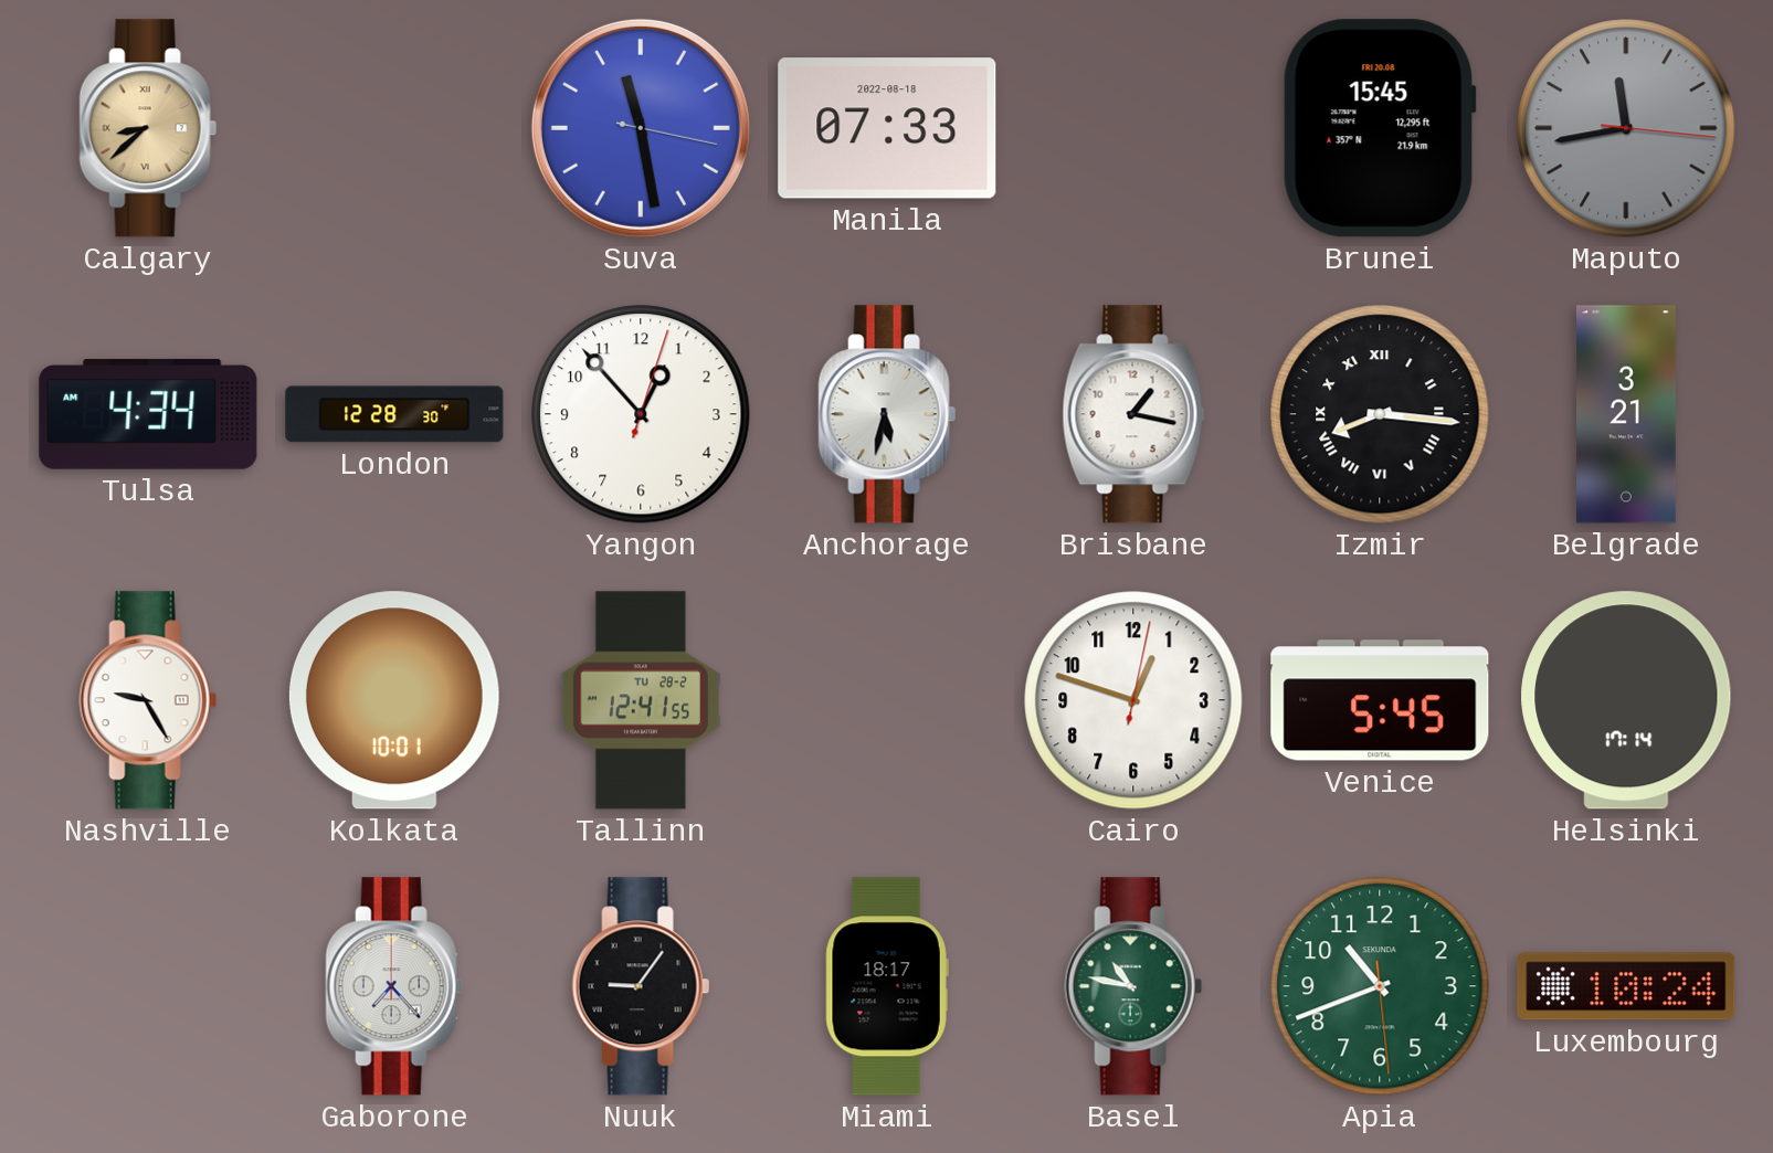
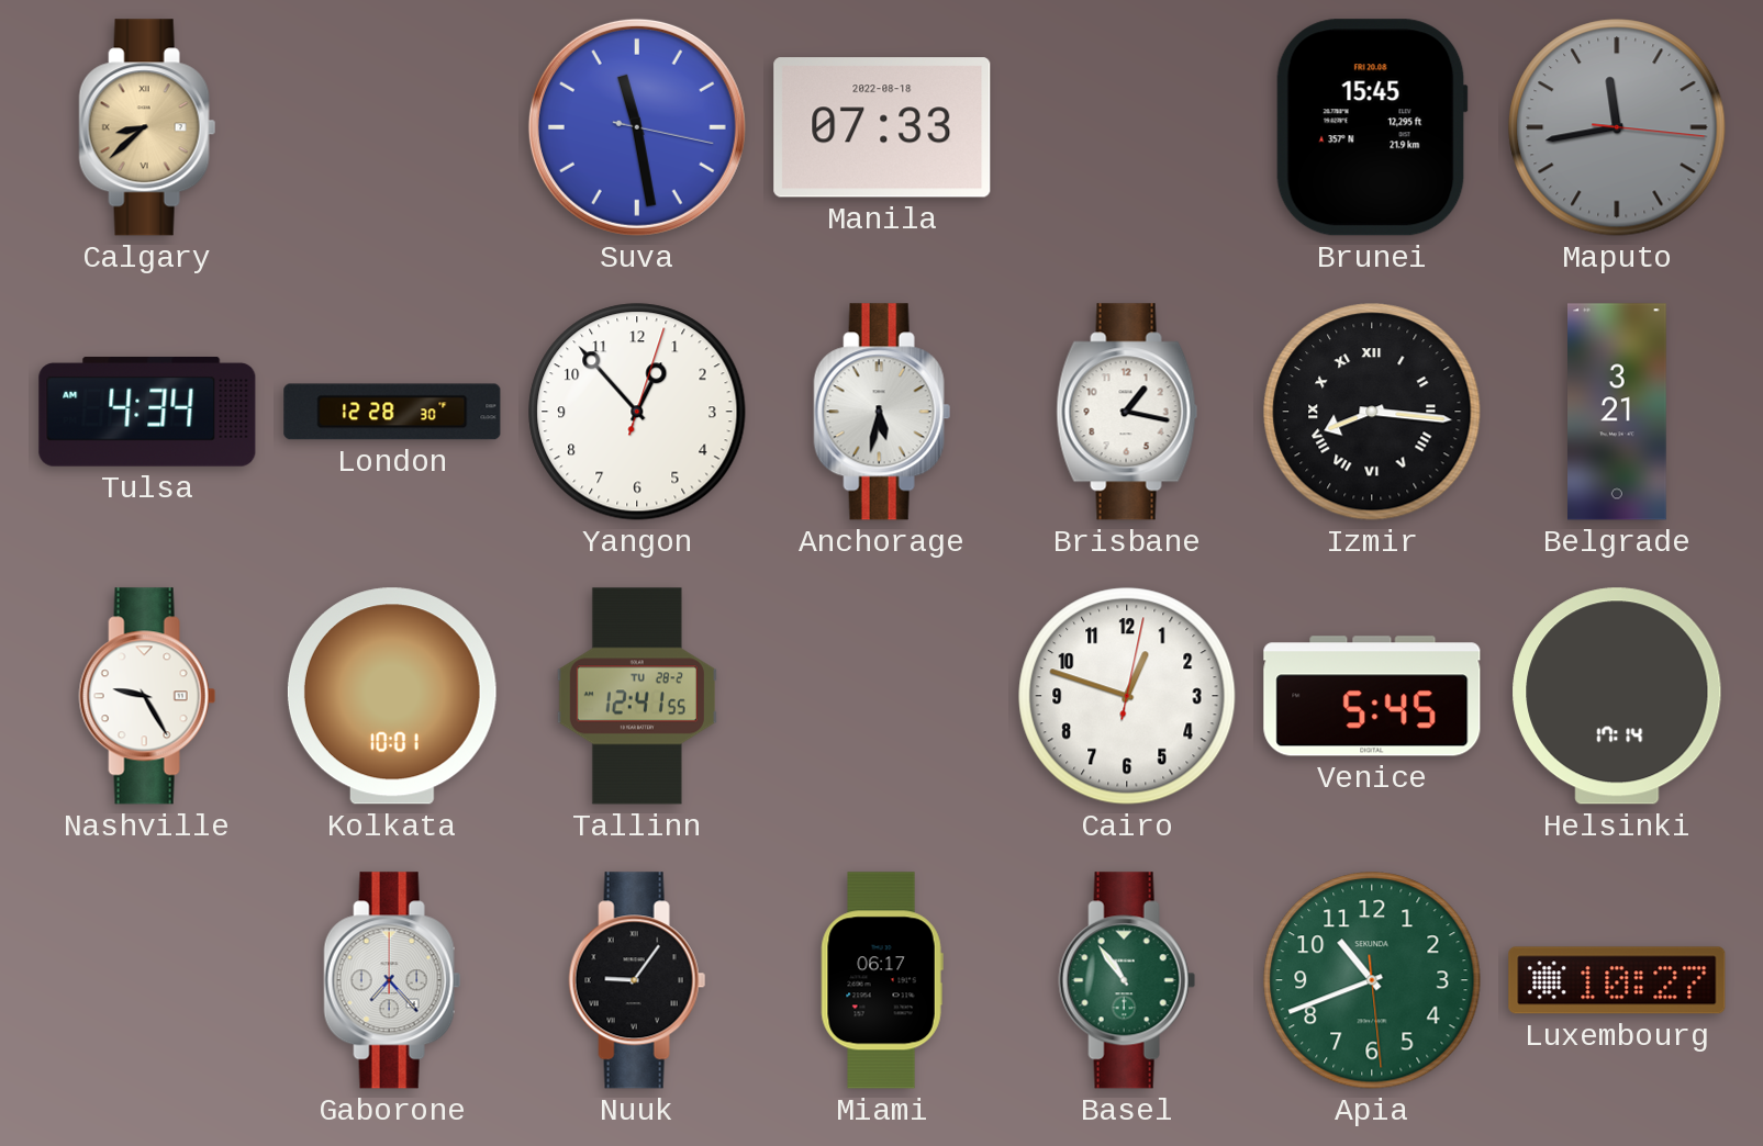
Miami: 18:17 -> 06:17 (882, 980)
Basel: 10:47 -> 10:54 (1127, 980)
Luxembourg: 10:24 -> 10:27 (1617, 980)
